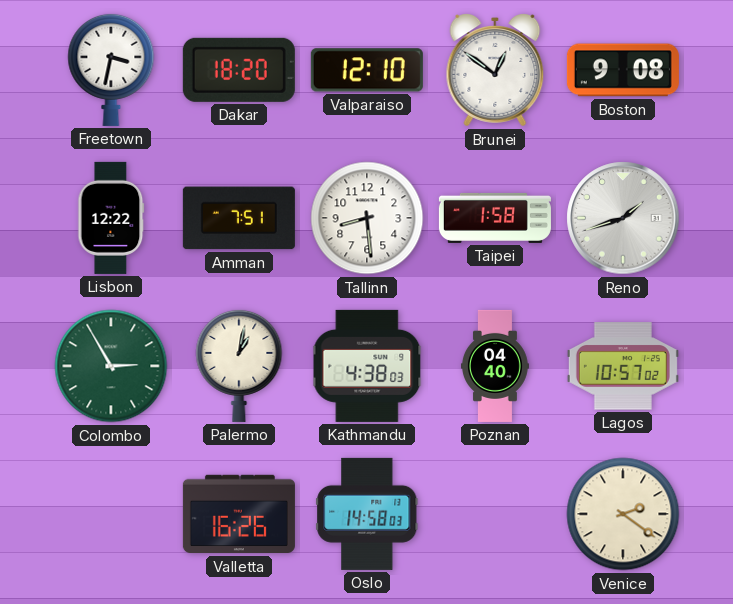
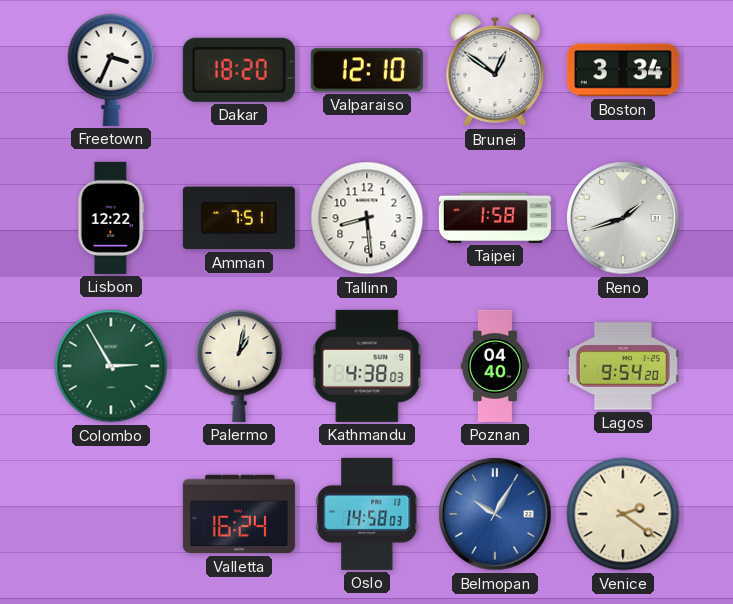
Freetown: 3:32 -> 3:34 (111, 69)
Boston: 9:08 -> 3:34 (623, 70)
Lagos: 10:57 -> 9:54 (623, 366)
Valletta: 16:26 -> 16:24 (239, 514)
Belmopan: none -> 10:05 (495, 514)
